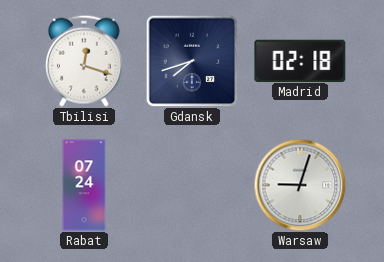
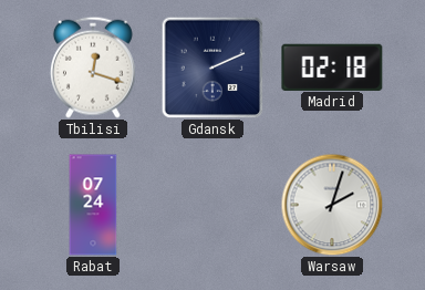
Gdansk: 7:42 -> 2:11 (212, 68)
Warsaw: 9:03 -> 2:03 (332, 205)
